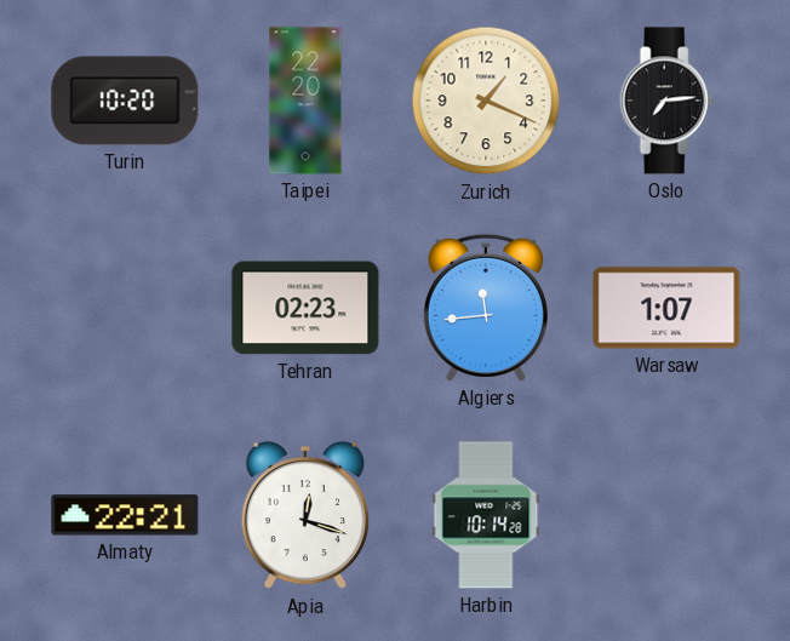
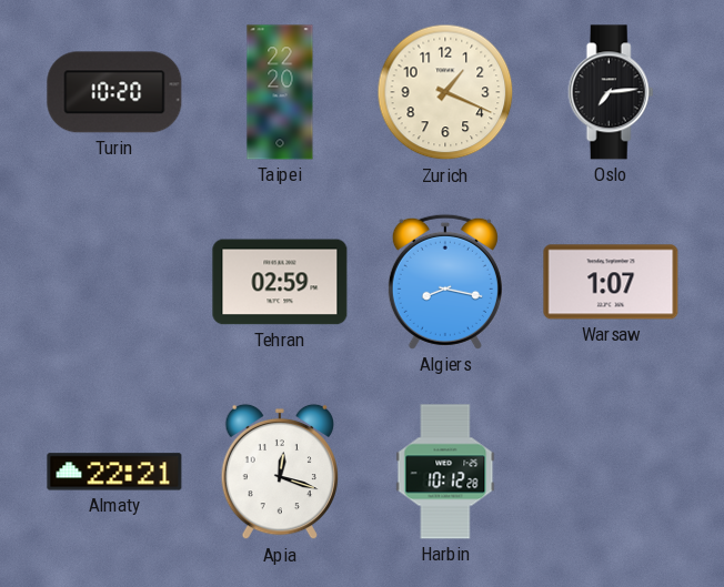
Tehran: 02:23 -> 02:59 (280, 282)
Algiers: 11:44 -> 8:17 (445, 282)
Harbin: 10:14 -> 10:12 (445, 472)
